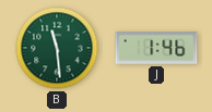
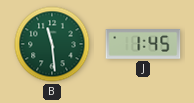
J: 1:46 -> 1:45 (143, 45)
